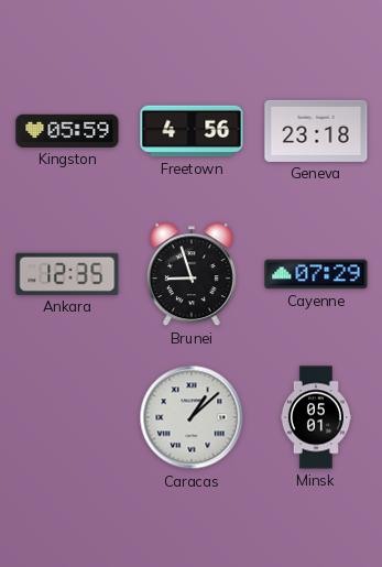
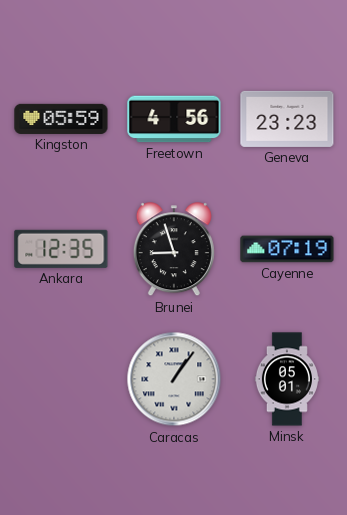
Geneva: 23:18 -> 23:23 (287, 119)
Cayenne: 07:29 -> 07:19 (287, 249)
Caracas: 1:08 -> 1:06 (174, 379)
